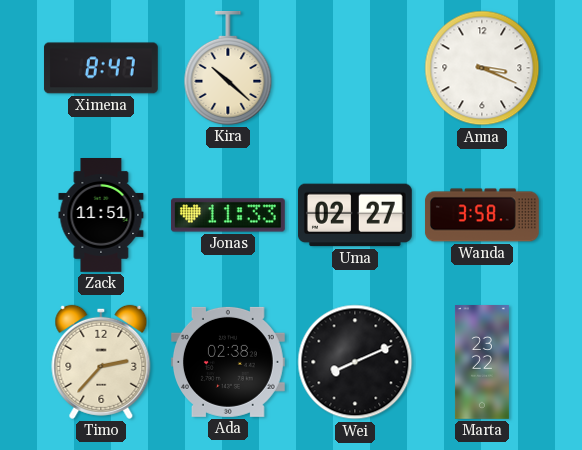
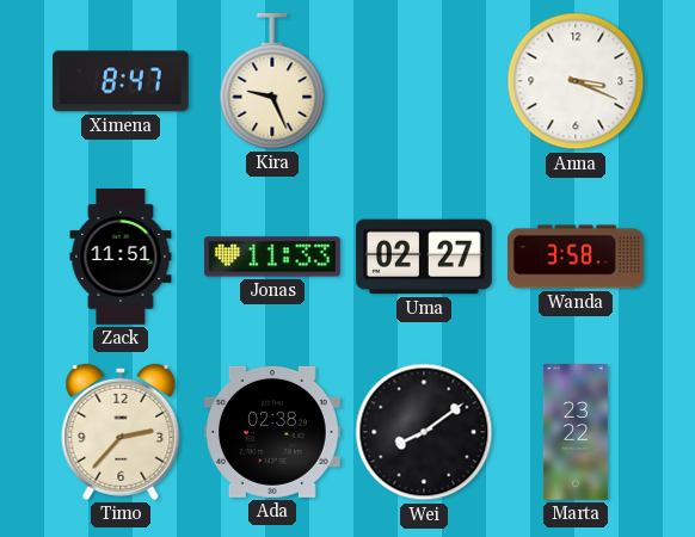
Kira: 10:22 -> 9:26 (272, 81)
Wei: 8:11 -> 8:09 (424, 432)
